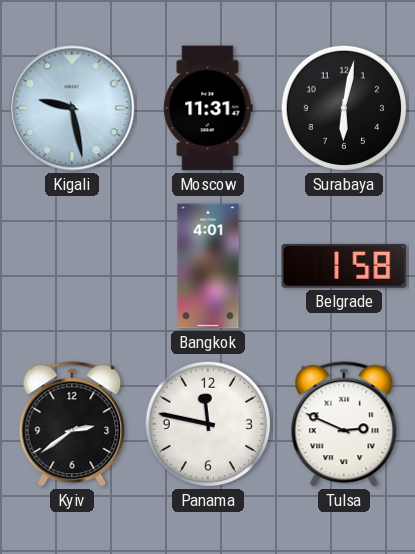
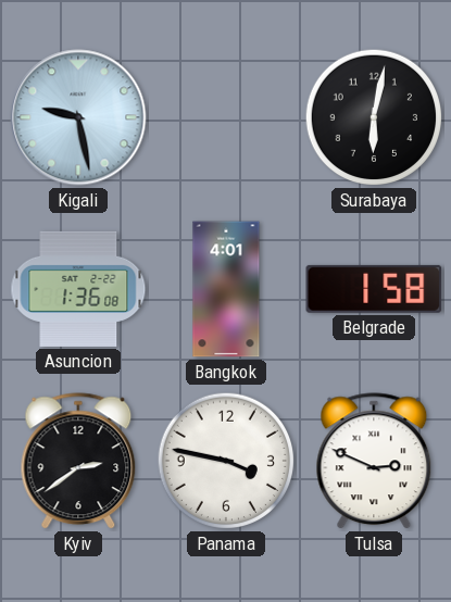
Moscow: 11:31 -> none (208, 108)
Asuncion: none -> 1:36 (78, 289)
Panama: 11:47 -> 3:47 (226, 461)
